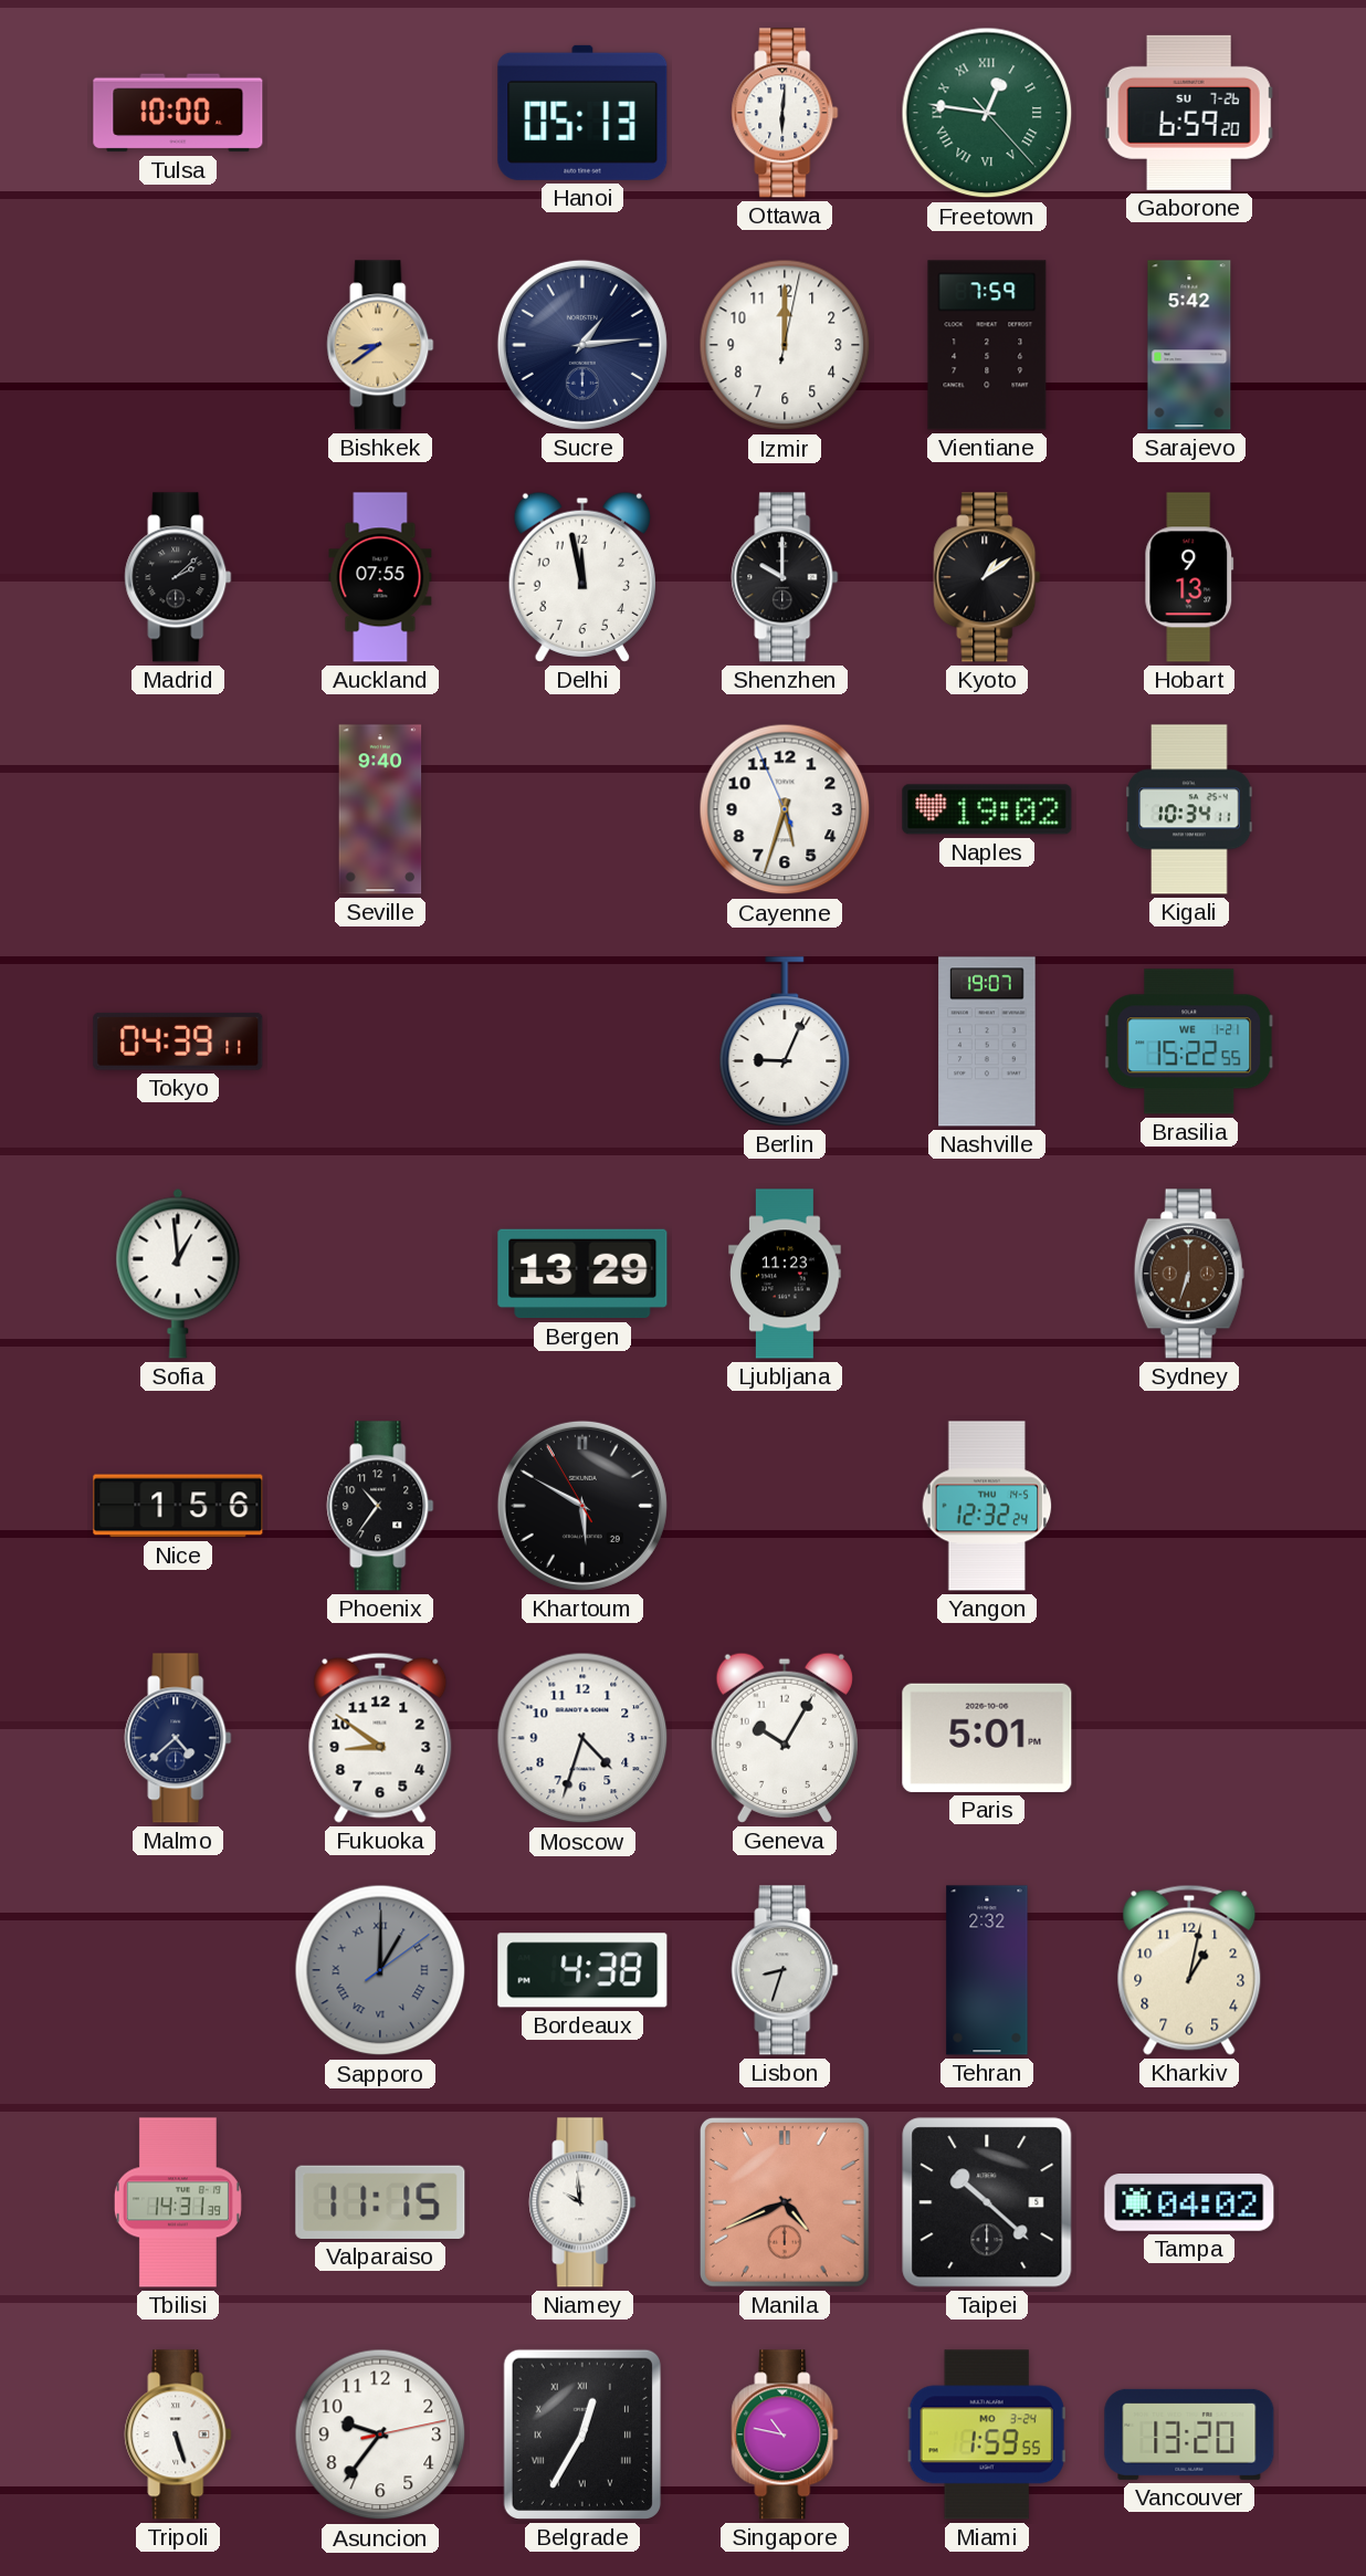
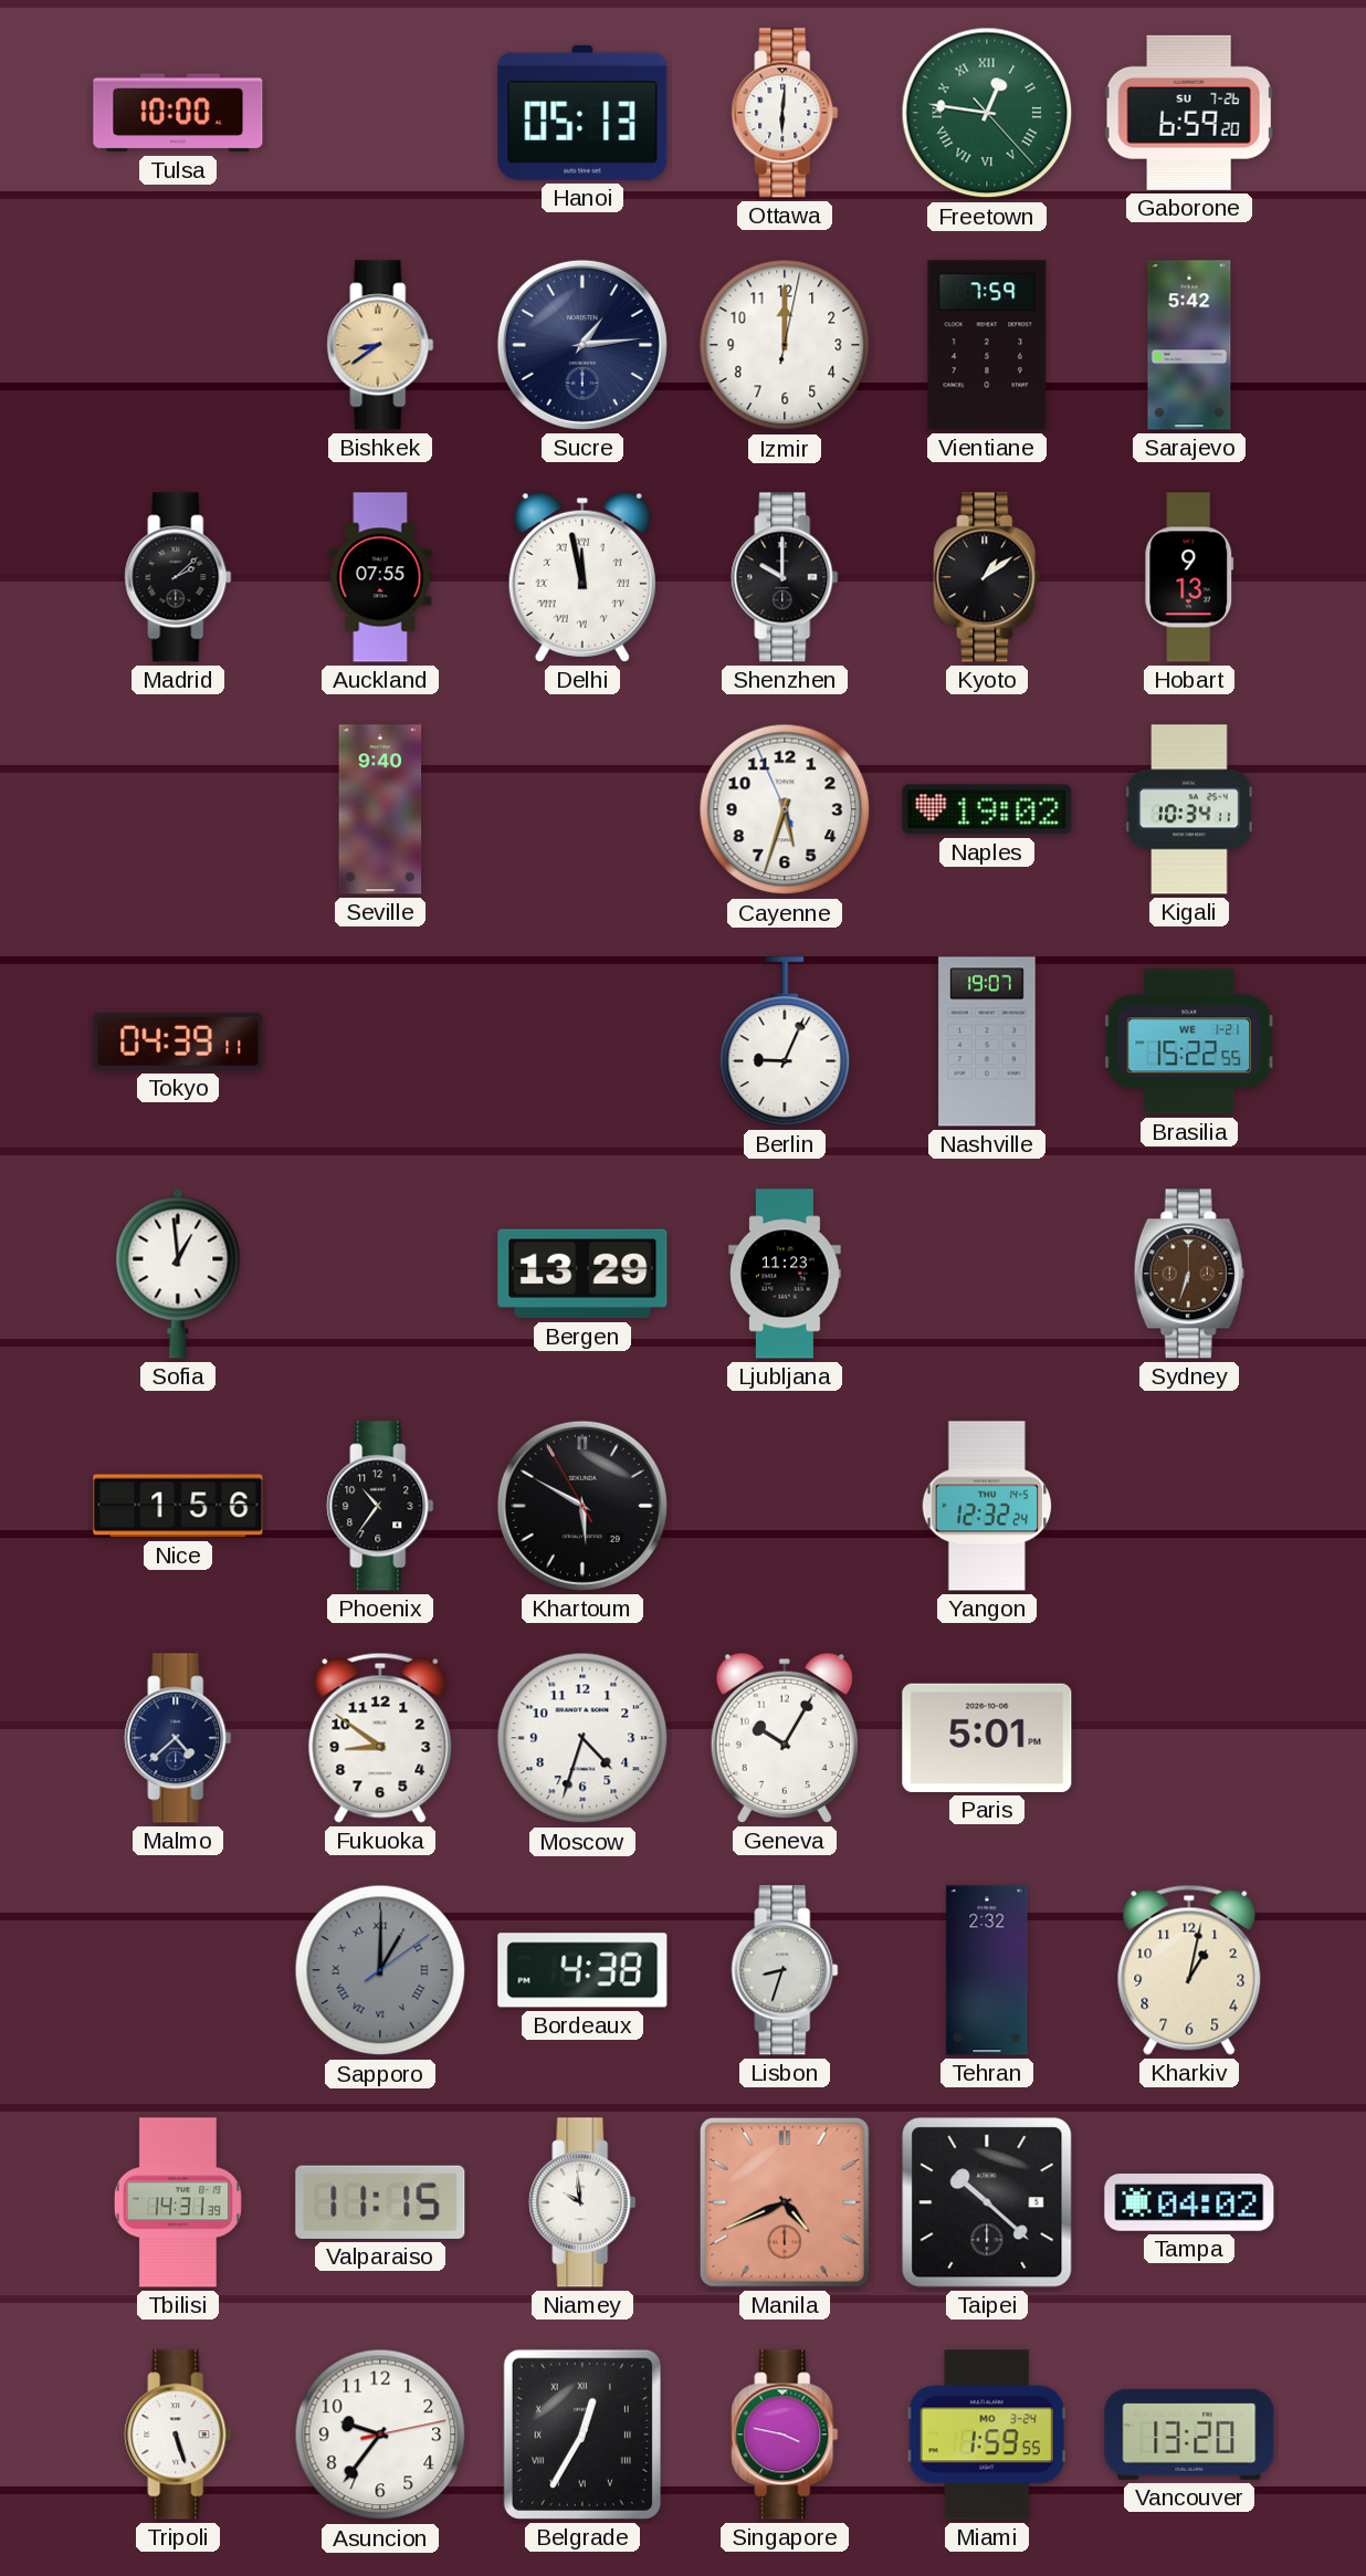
Delhi numerals: Arabic -> Roman (582, 577)
Singapore: 10:47 -> 3:47 (785, 2434)
